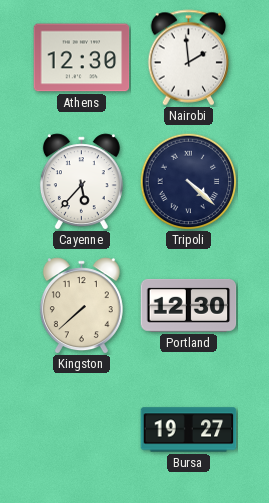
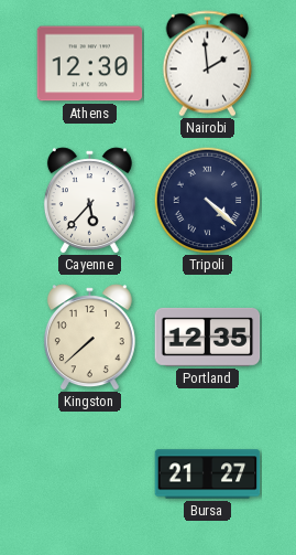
Portland: 12:30 -> 12:35 (208, 337)
Bursa: 19:27 -> 21:27 (208, 474)
